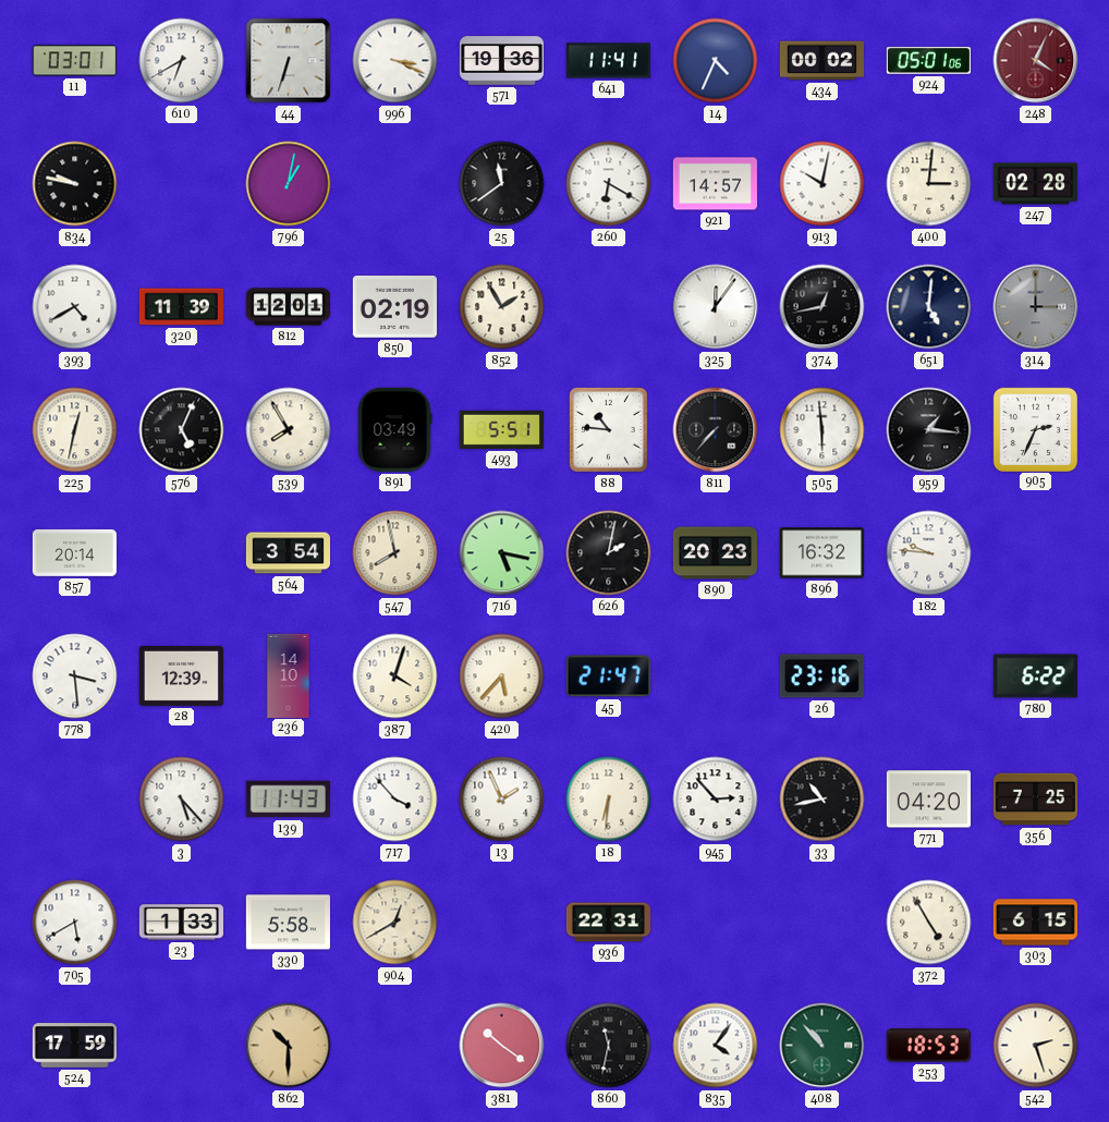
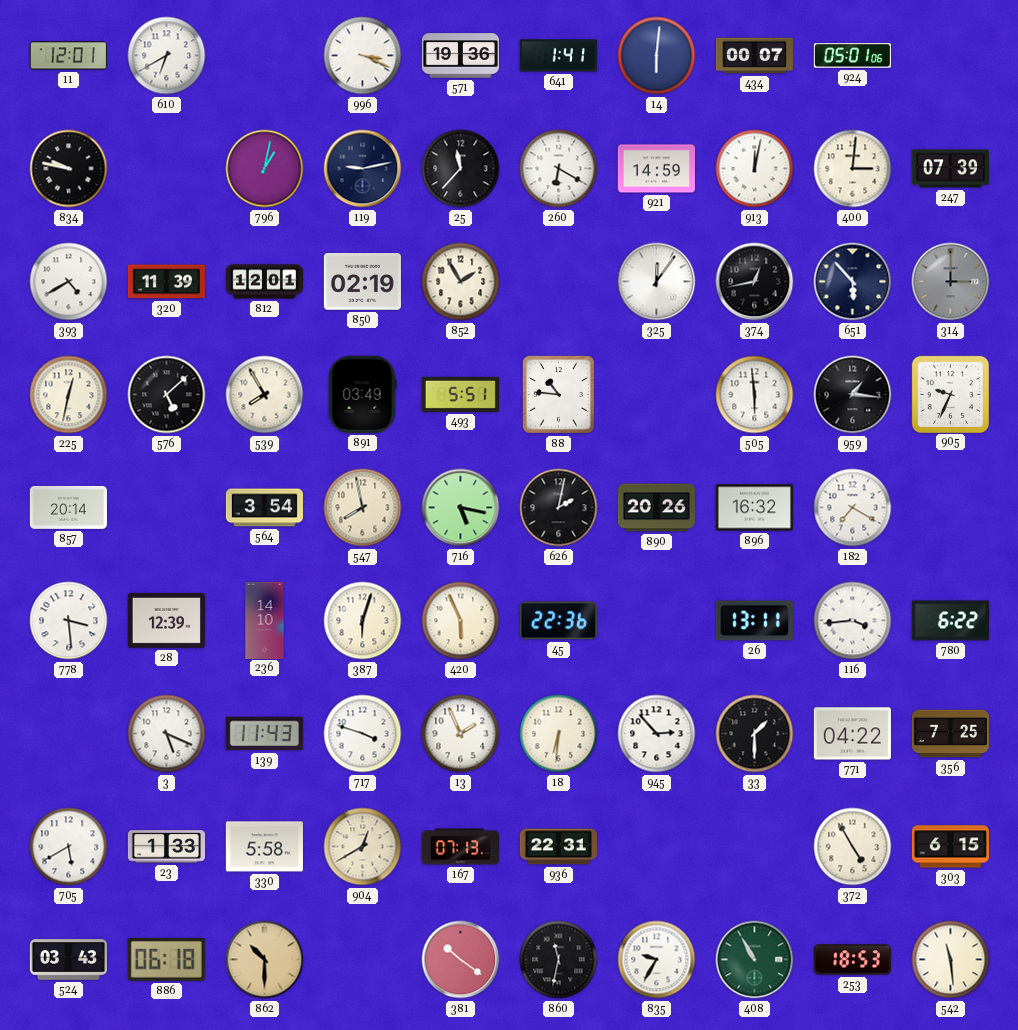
11: 03:01 -> 12:01 (68, 56)
44: 6:33 -> none (289, 61)
641: 11:41 -> 1:41 (558, 56)
14: 4:34 -> 6:01 (657, 56)
434: 00:02 -> 00:07 (754, 56)
248: 4:04 -> none (1036, 61)
119: none -> 9:13 (363, 169)
25: 11:39 -> 11:37 (461, 169)
921: 14:57 -> 14:59 (656, 169)
913: 10:02 -> 12:02 (755, 169)
247: 02:28 -> 07:39 (950, 169)
651: 5:01 -> 5:53 (853, 282)
576: 5:04 -> 5:08 (167, 395)
811: 7:37 -> none (716, 430)
905: 2:34 -> 9:34 (950, 394)
890: 20:23 -> 20:26 (656, 508)
182: 9:46 -> 7:20 (853, 508)
387: 4:03 -> 6:03 (363, 621)
420: 5:37 -> 5:56 (461, 621)
45: 21:47 -> 22:36 (558, 621)
26: 23:16 -> 13:11 (754, 621)
116: none -> 3:44 (853, 621)
3: 5:23 -> 5:19 (167, 734)
717: 3:53 -> 3:48 (363, 734)
33: 10:43 -> 1:30 (755, 734)
771: 04:20 -> 04:22 (852, 734)
167: none -> 07:13 (460, 847)
524: 17:59 -> 03:43 (68, 960)
886: none -> 06:18 (166, 959)
835: 4:06 -> 9:35 (657, 960)
408: 10:53 -> 10:55 (755, 960)
542: 2:27 -> 11:29 (951, 960)
